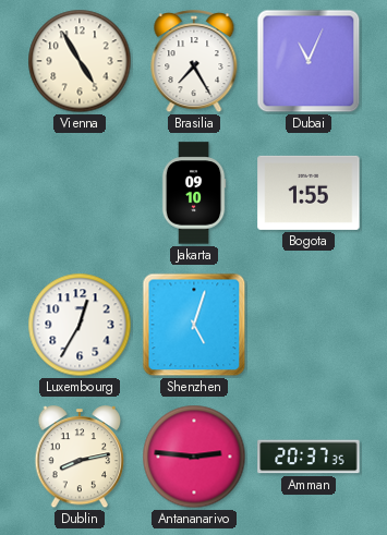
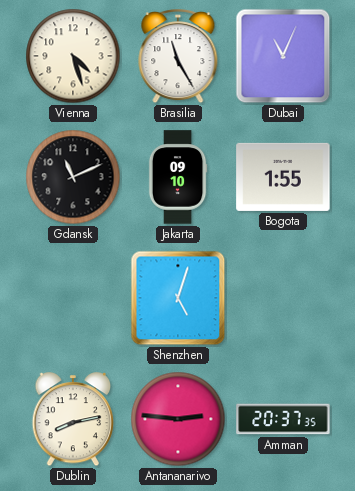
Vienna: 4:55 -> 4:27 (73, 56)
Brasilia: 7:25 -> 11:25 (178, 57)
Gdansk: none -> 11:11 (73, 177)
Luxembourg: 12:35 -> none (80, 325)
